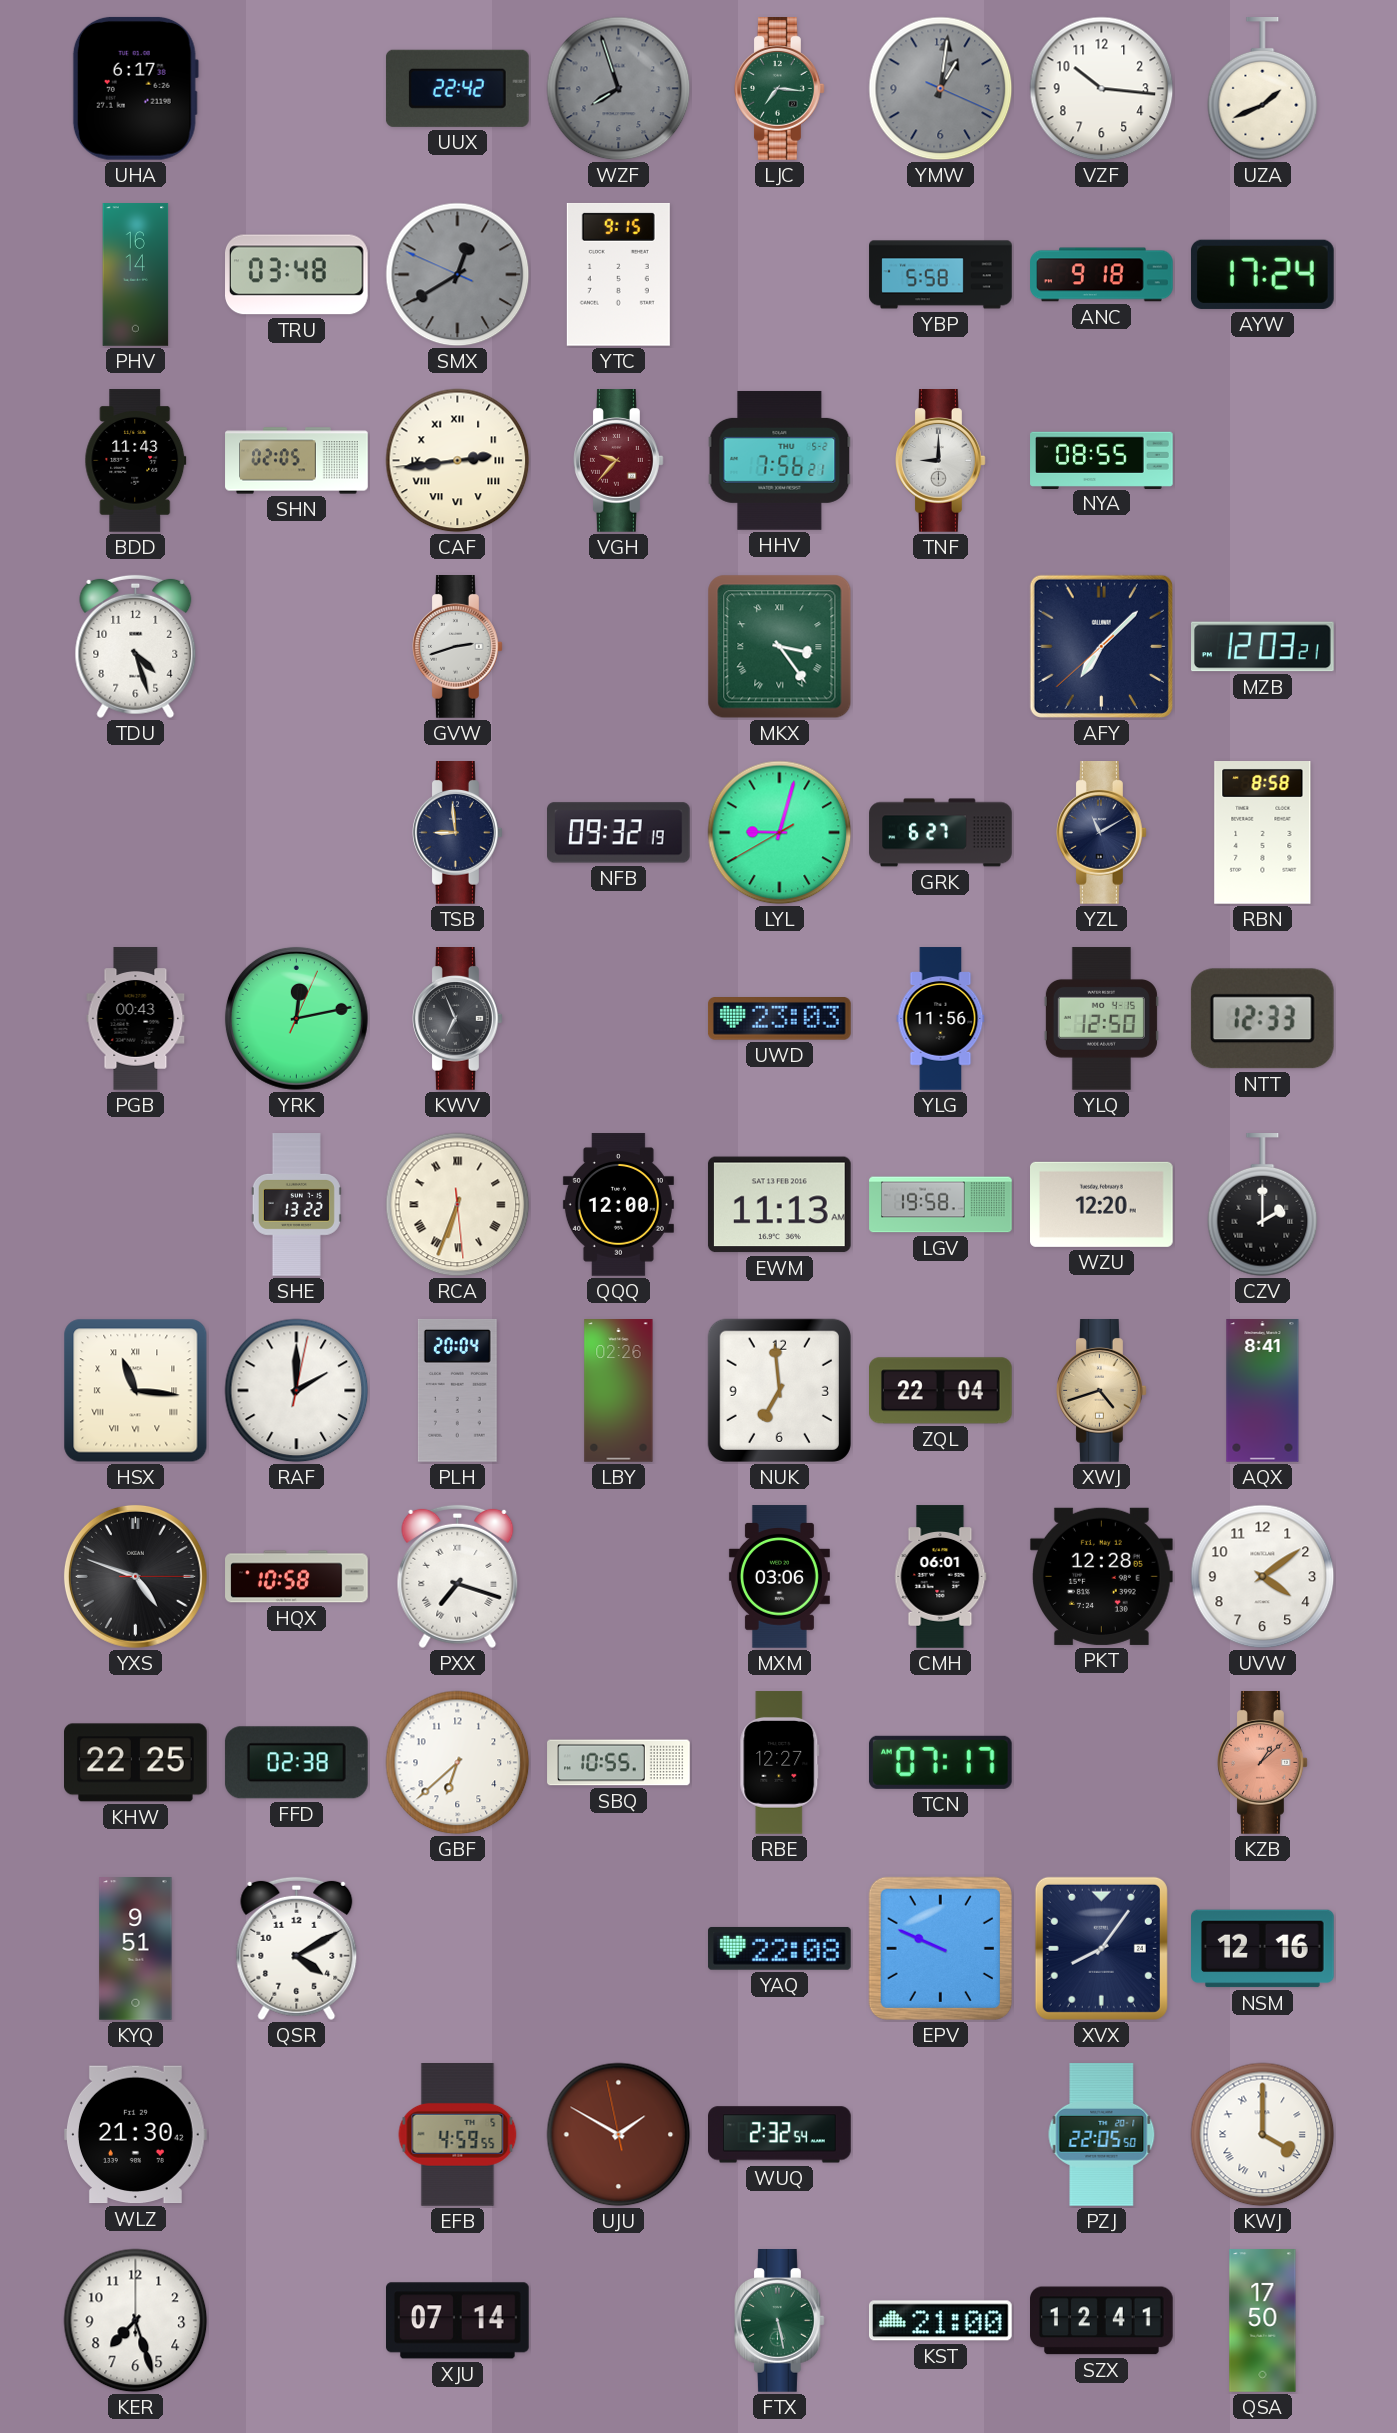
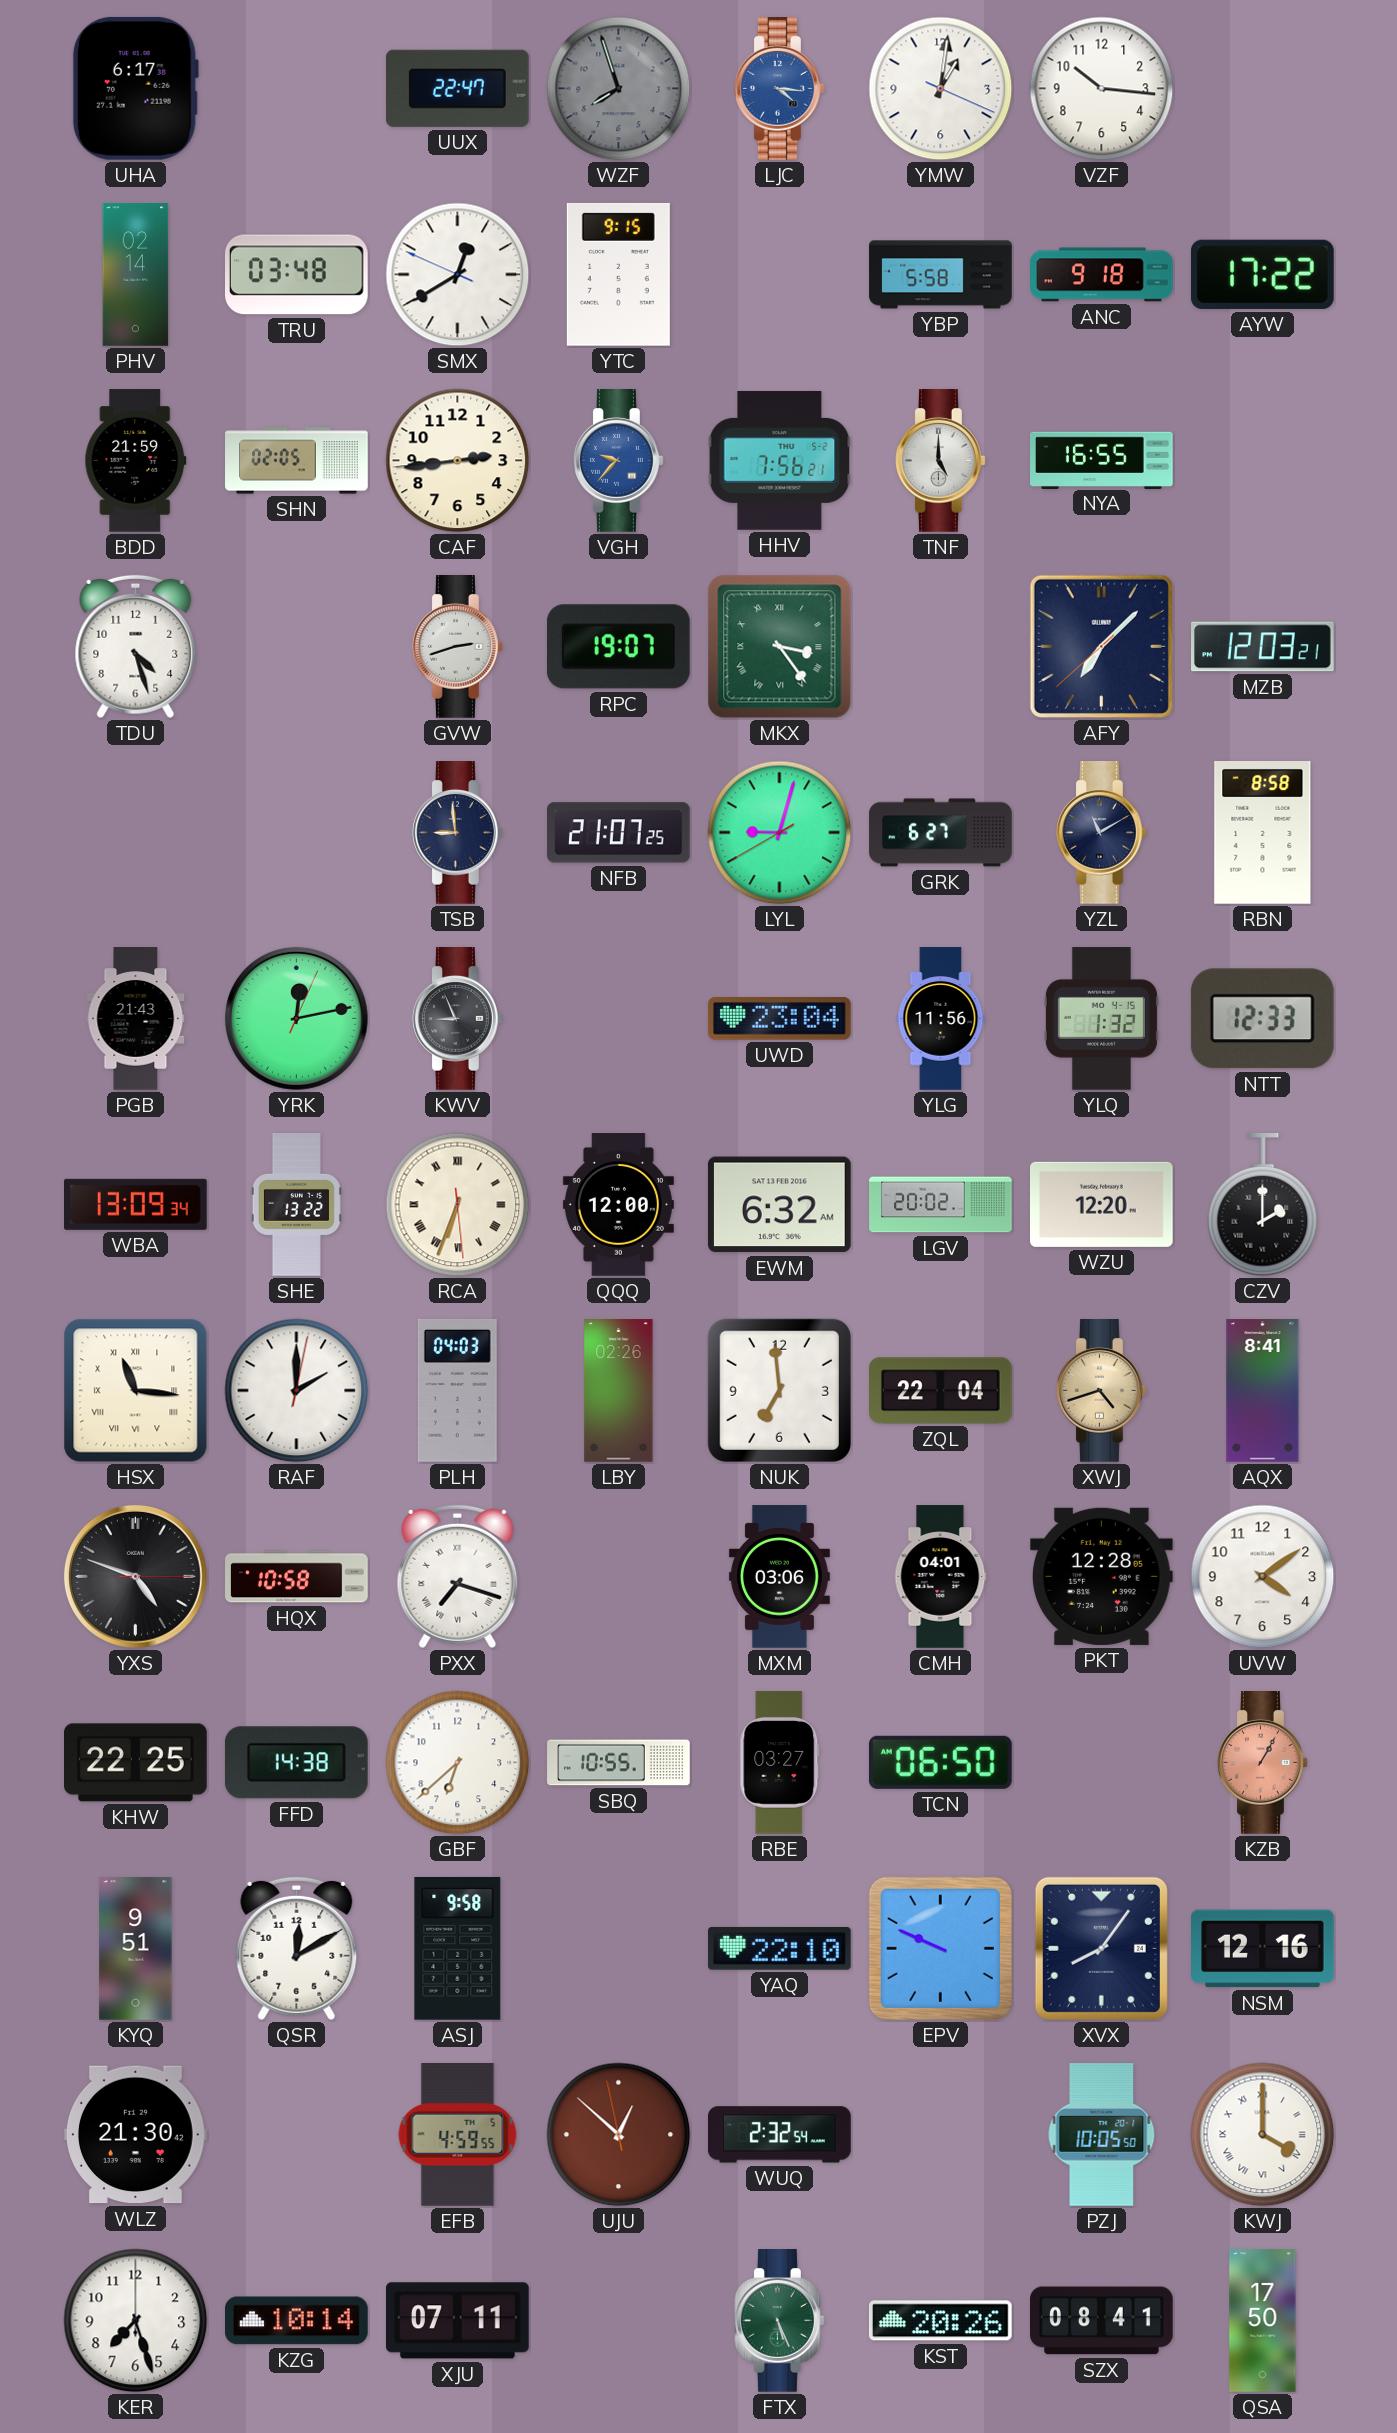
UUX: 22:42 -> 22:47 (457, 88)
LJC: 7:16 -> 4:16 (780, 89)
LJC dial: green -> blue (780, 89)
YMW dial: grey -> white (941, 89)
UZA: 1:41 -> none (1263, 90)
PHV: 16:14 -> 02:14 (136, 275)
SMX dial: grey -> white (458, 275)
AYW: 17:24 -> 17:22 (1262, 274)
BDD: 11:43 -> 21:59 (136, 461)
CAF numerals: Roman -> Arabic (458, 461)
VGH dial: burgundy -> blue (619, 461)
TNF: 9:00 -> 5:00 (941, 461)
NYA: 08:55 -> 16:55 (1102, 460)
RPC: none -> 19:07 (618, 647)
NFB: 09:32 -> 21:07 (619, 833)
PGB: 00:43 -> 21:43 (136, 1019)
KWV: 6:56 -> 8:56 (458, 1019)
UWD: 23:03 -> 23:04 (779, 1019)
YLQ: 12:50 -> 1:32 (1101, 1019)
WBA: none -> 13:09 (136, 1204)
EWM: 11:13 -> 6:32 (779, 1205)
LGV: 19:58 -> 20:02 (941, 1205)
PLH: 20:04 -> 04:03 (457, 1390)
CMH: 06:01 -> 04:01 (941, 1577)
FFD: 02:38 -> 14:38 (296, 1763)
RBE: 12:27 -> 03:27 (780, 1763)
TCN: 07:17 -> 06:50 (940, 1762)
KZB: 1:08 -> 1:05 (1263, 1763)
QSR: 4:10 -> 12:10 (297, 1949)
ASJ: none -> 9:58 (458, 1948)
YAQ: 22:08 -> 22:10 (780, 1949)
UJU: 1:49 -> 12:51 (619, 2135)
PZJ: 22:05 -> 10:05 (1102, 2135)
KZG: none -> 10:14 (297, 2321)
XJU: 07:14 -> 07:11 (458, 2321)
FTX: 5:28 -> 5:26 (780, 2321)
KST: 21:00 -> 20:26 (941, 2321)
SZX: 12:41 -> 08:41 (1102, 2321)
